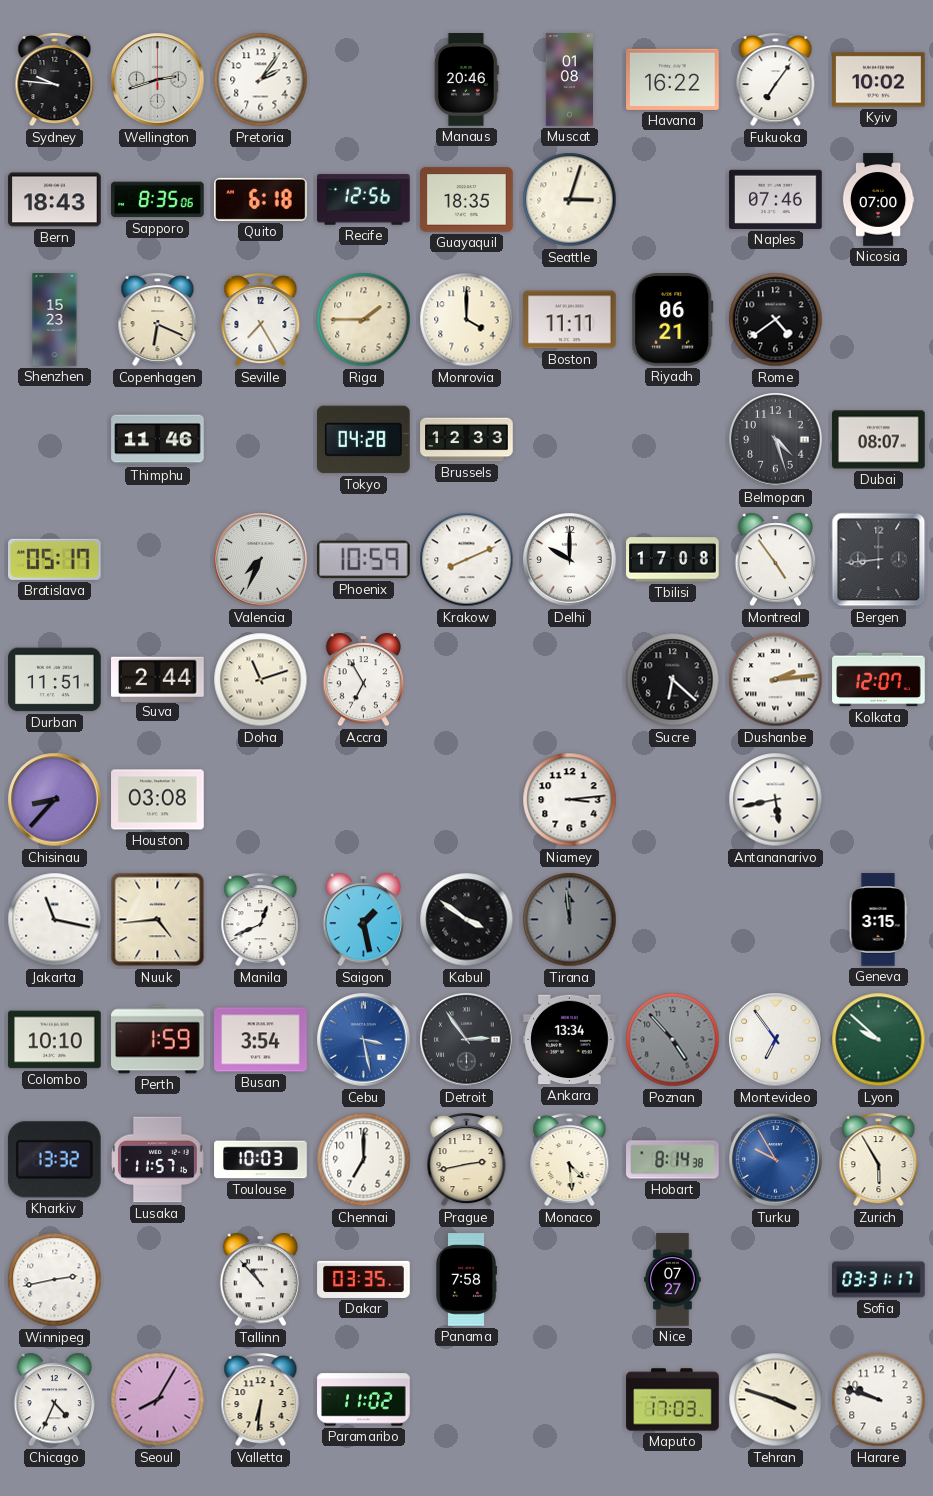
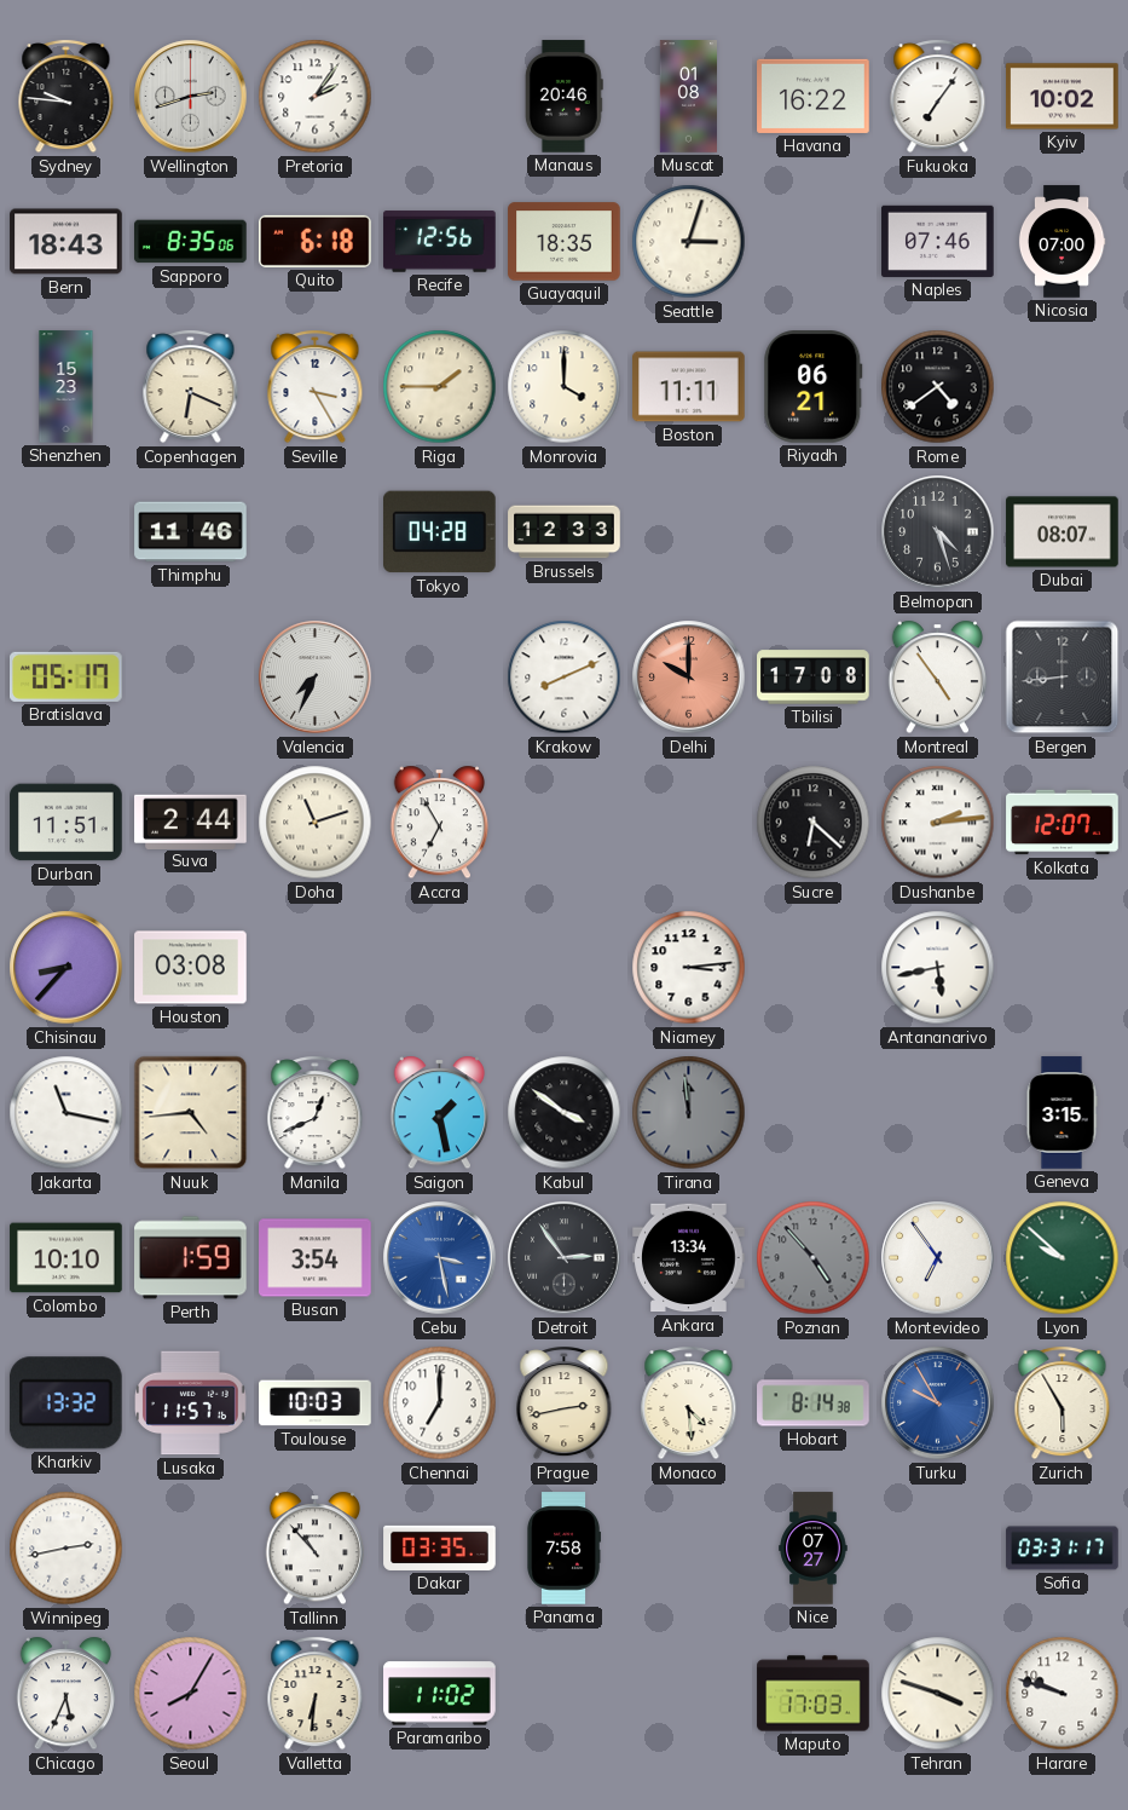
Seville: 7:25 -> 3:25 (316, 387)
Phoenix: 10:59 -> none (364, 560)
Delhi dial: white -> salmon (689, 678)
Chicago: 4:34 -> 5:34 (66, 1694)
